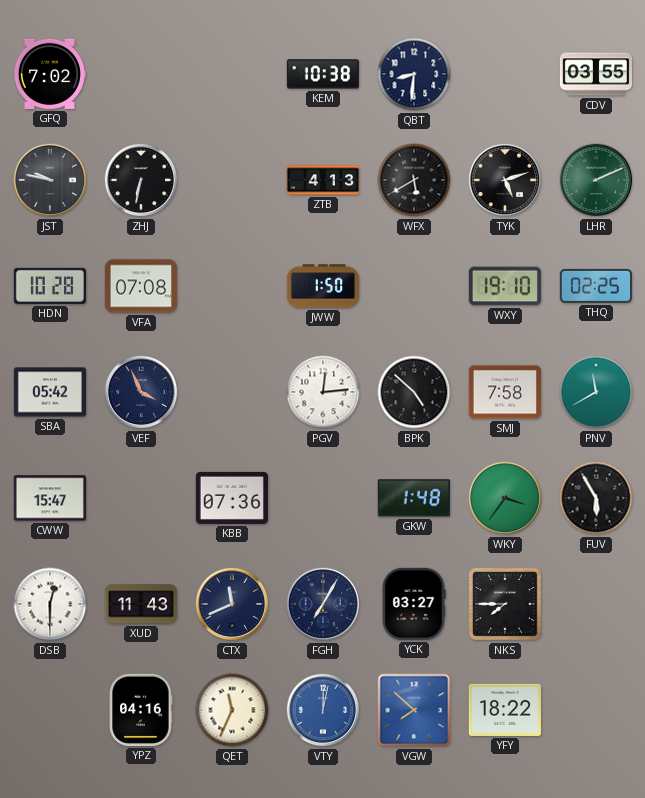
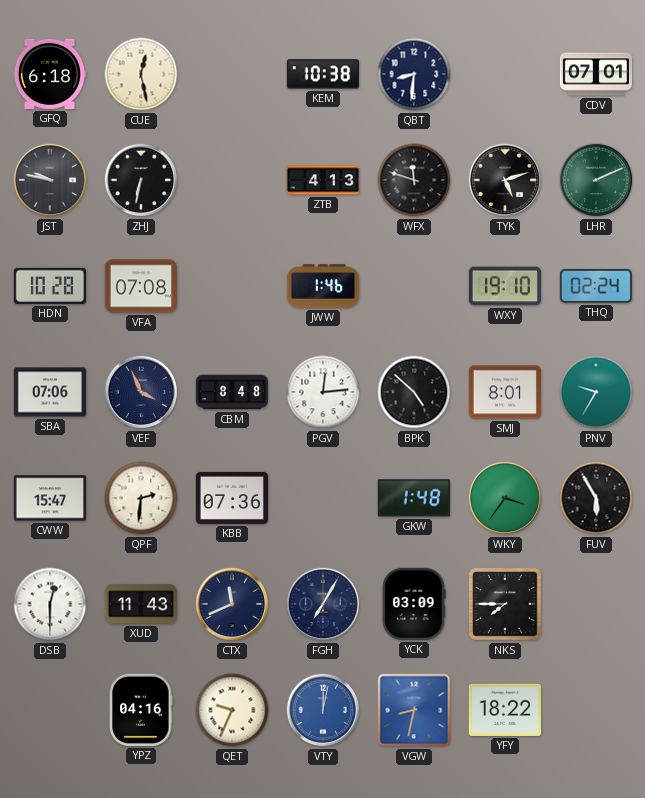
GFQ: 7:02 -> 6:18 (49, 74)
CUE: none -> 12:28 (141, 74)
CDV: 03:55 -> 07:01 (595, 74)
WFX: 5:40 -> 11:48 (414, 180)
JWW: 1:50 -> 1:46 (322, 286)
THQ: 02:25 -> 02:24 (596, 286)
SBA: 05:42 -> 07:06 (49, 392)
CBM: none -> 8:48 (231, 392)
SMJ: 7:58 -> 8:01 (505, 392)
PNV: 11:40 -> 9:35 (596, 392)
QPF: none -> 2:31 (141, 498)
YCK: 03:27 -> 03:09 (414, 604)
QET: 11:34 -> 9:34 (232, 710)
VGW: 7:52 -> 8:32 (414, 710)
